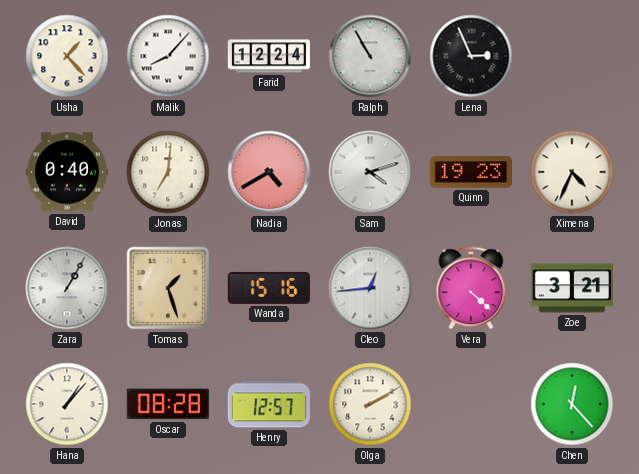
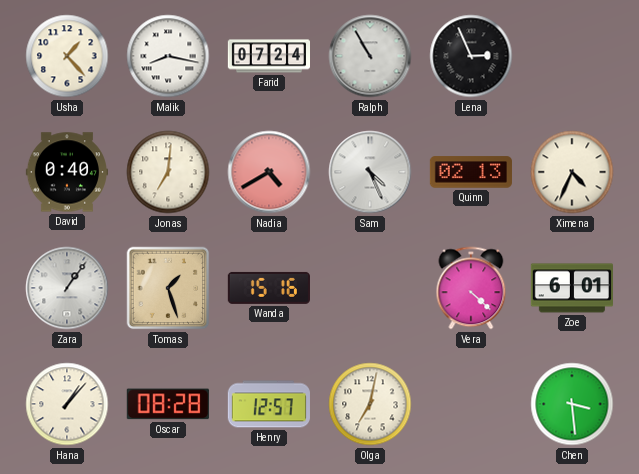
Malik: 8:07 -> 8:17 (168, 56)
Farid: 12:24 -> 07:24 (268, 56)
Sam: 4:12 -> 4:26 (370, 172)
Quinn: 19:23 -> 02:13 (470, 172)
Zara: 1:05 -> 1:06 (67, 288)
Cleo: 12:44 -> none (370, 288)
Zoe: 3:21 -> 6:01 (571, 288)
Olga: 2:10 -> 7:02 (370, 404)
Chen: 12:23 -> 3:29 (572, 404)
